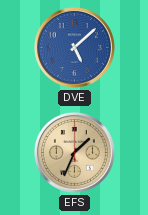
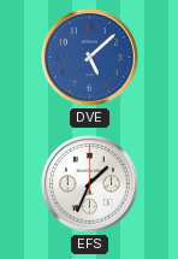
EFS dial: champagne -> white (89, 183)
